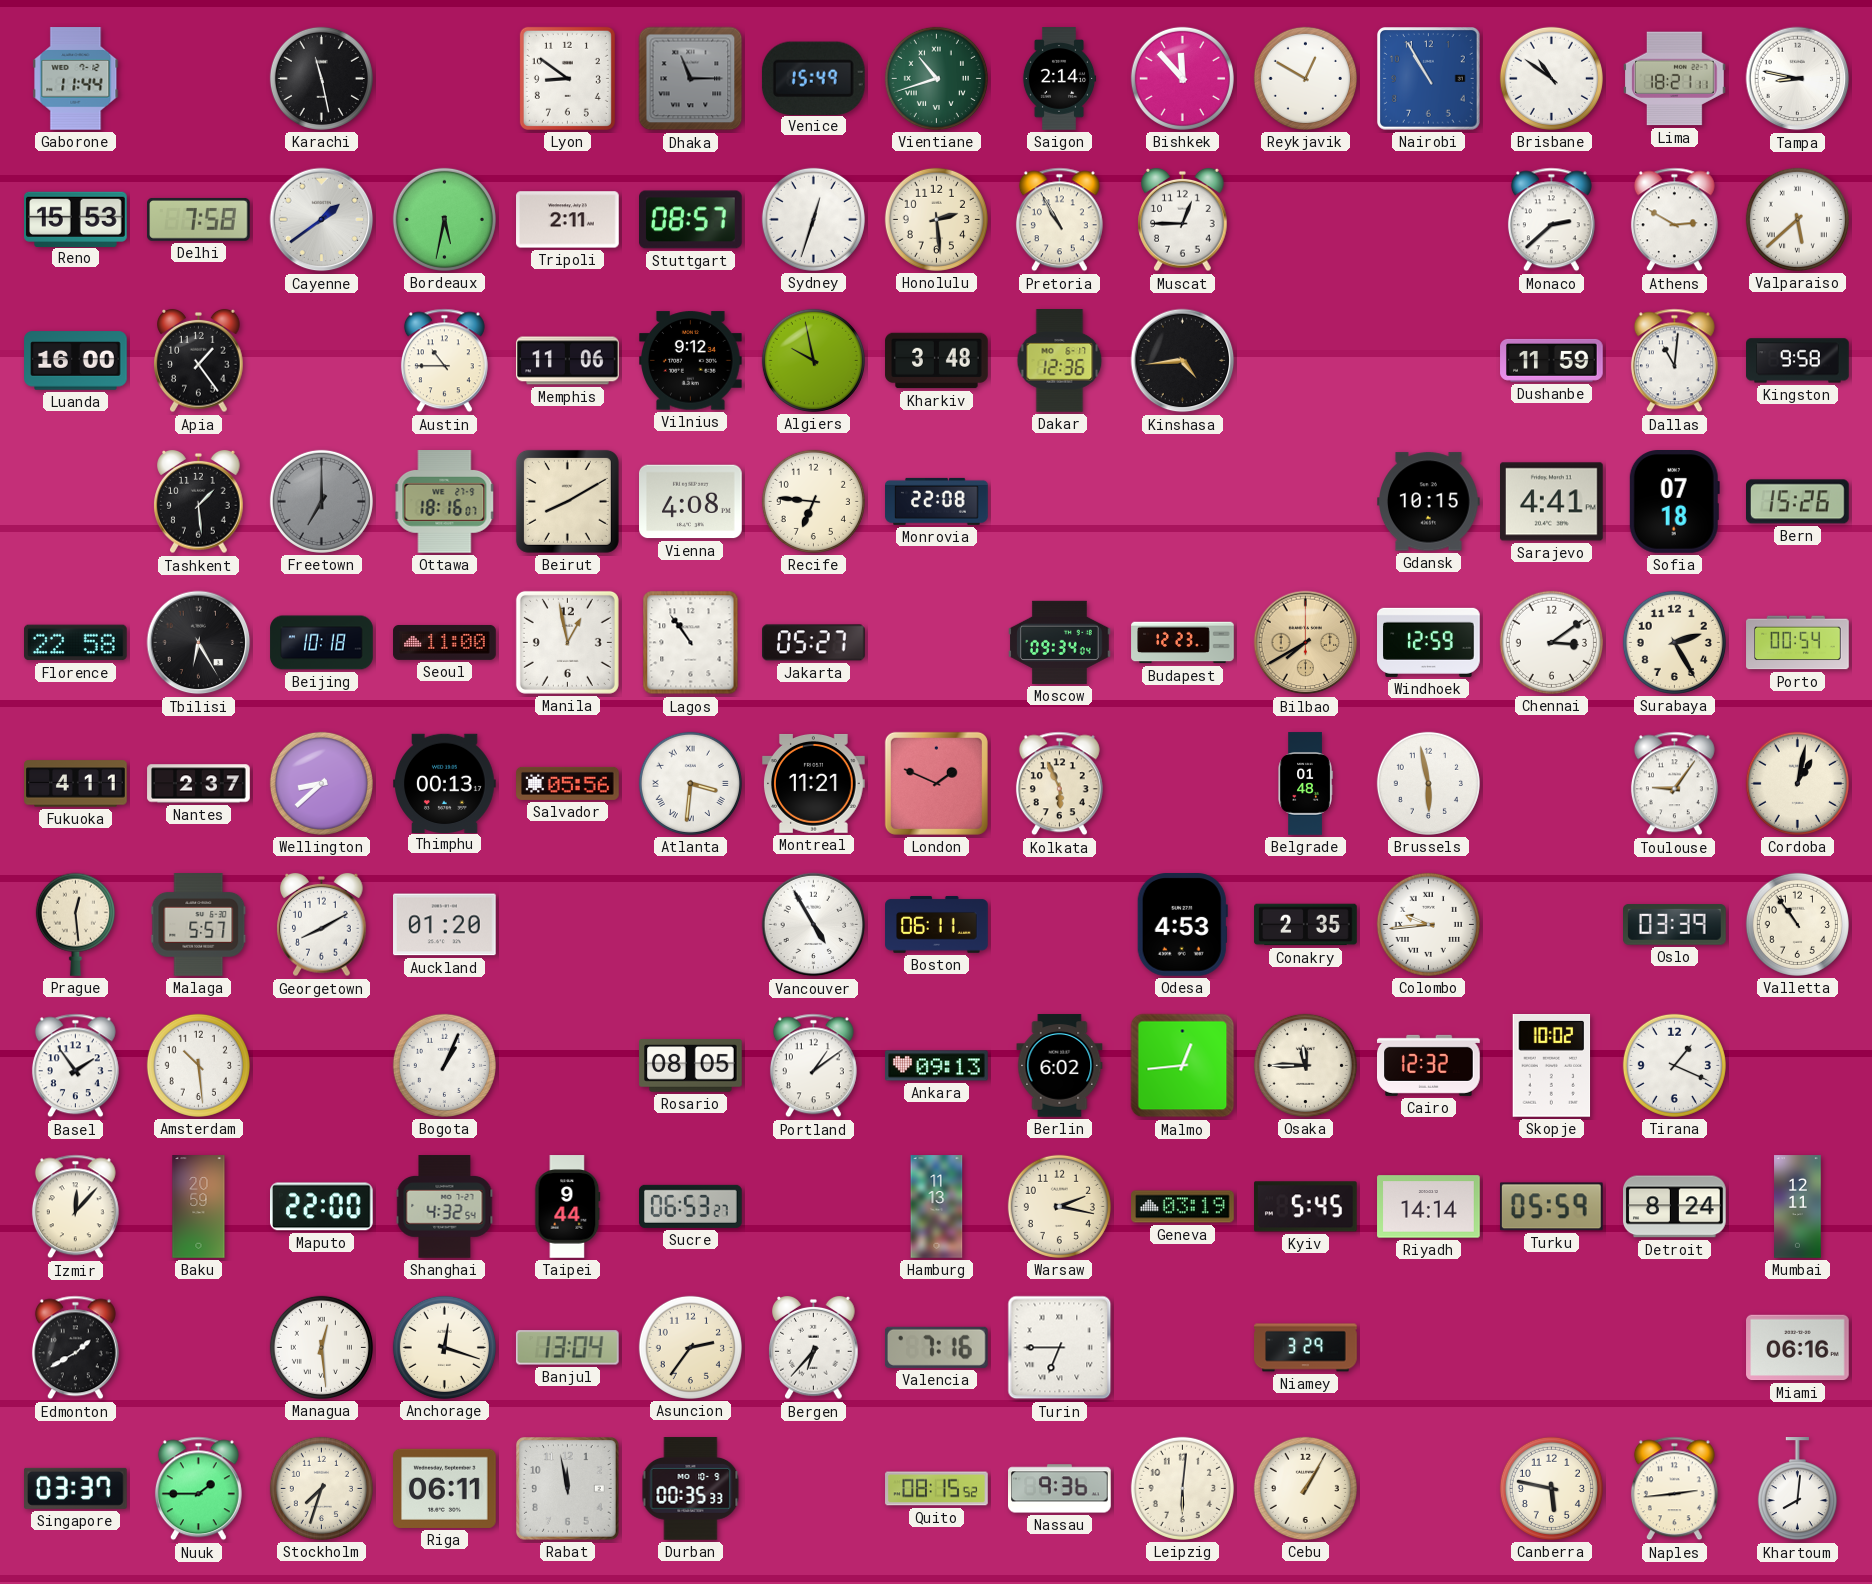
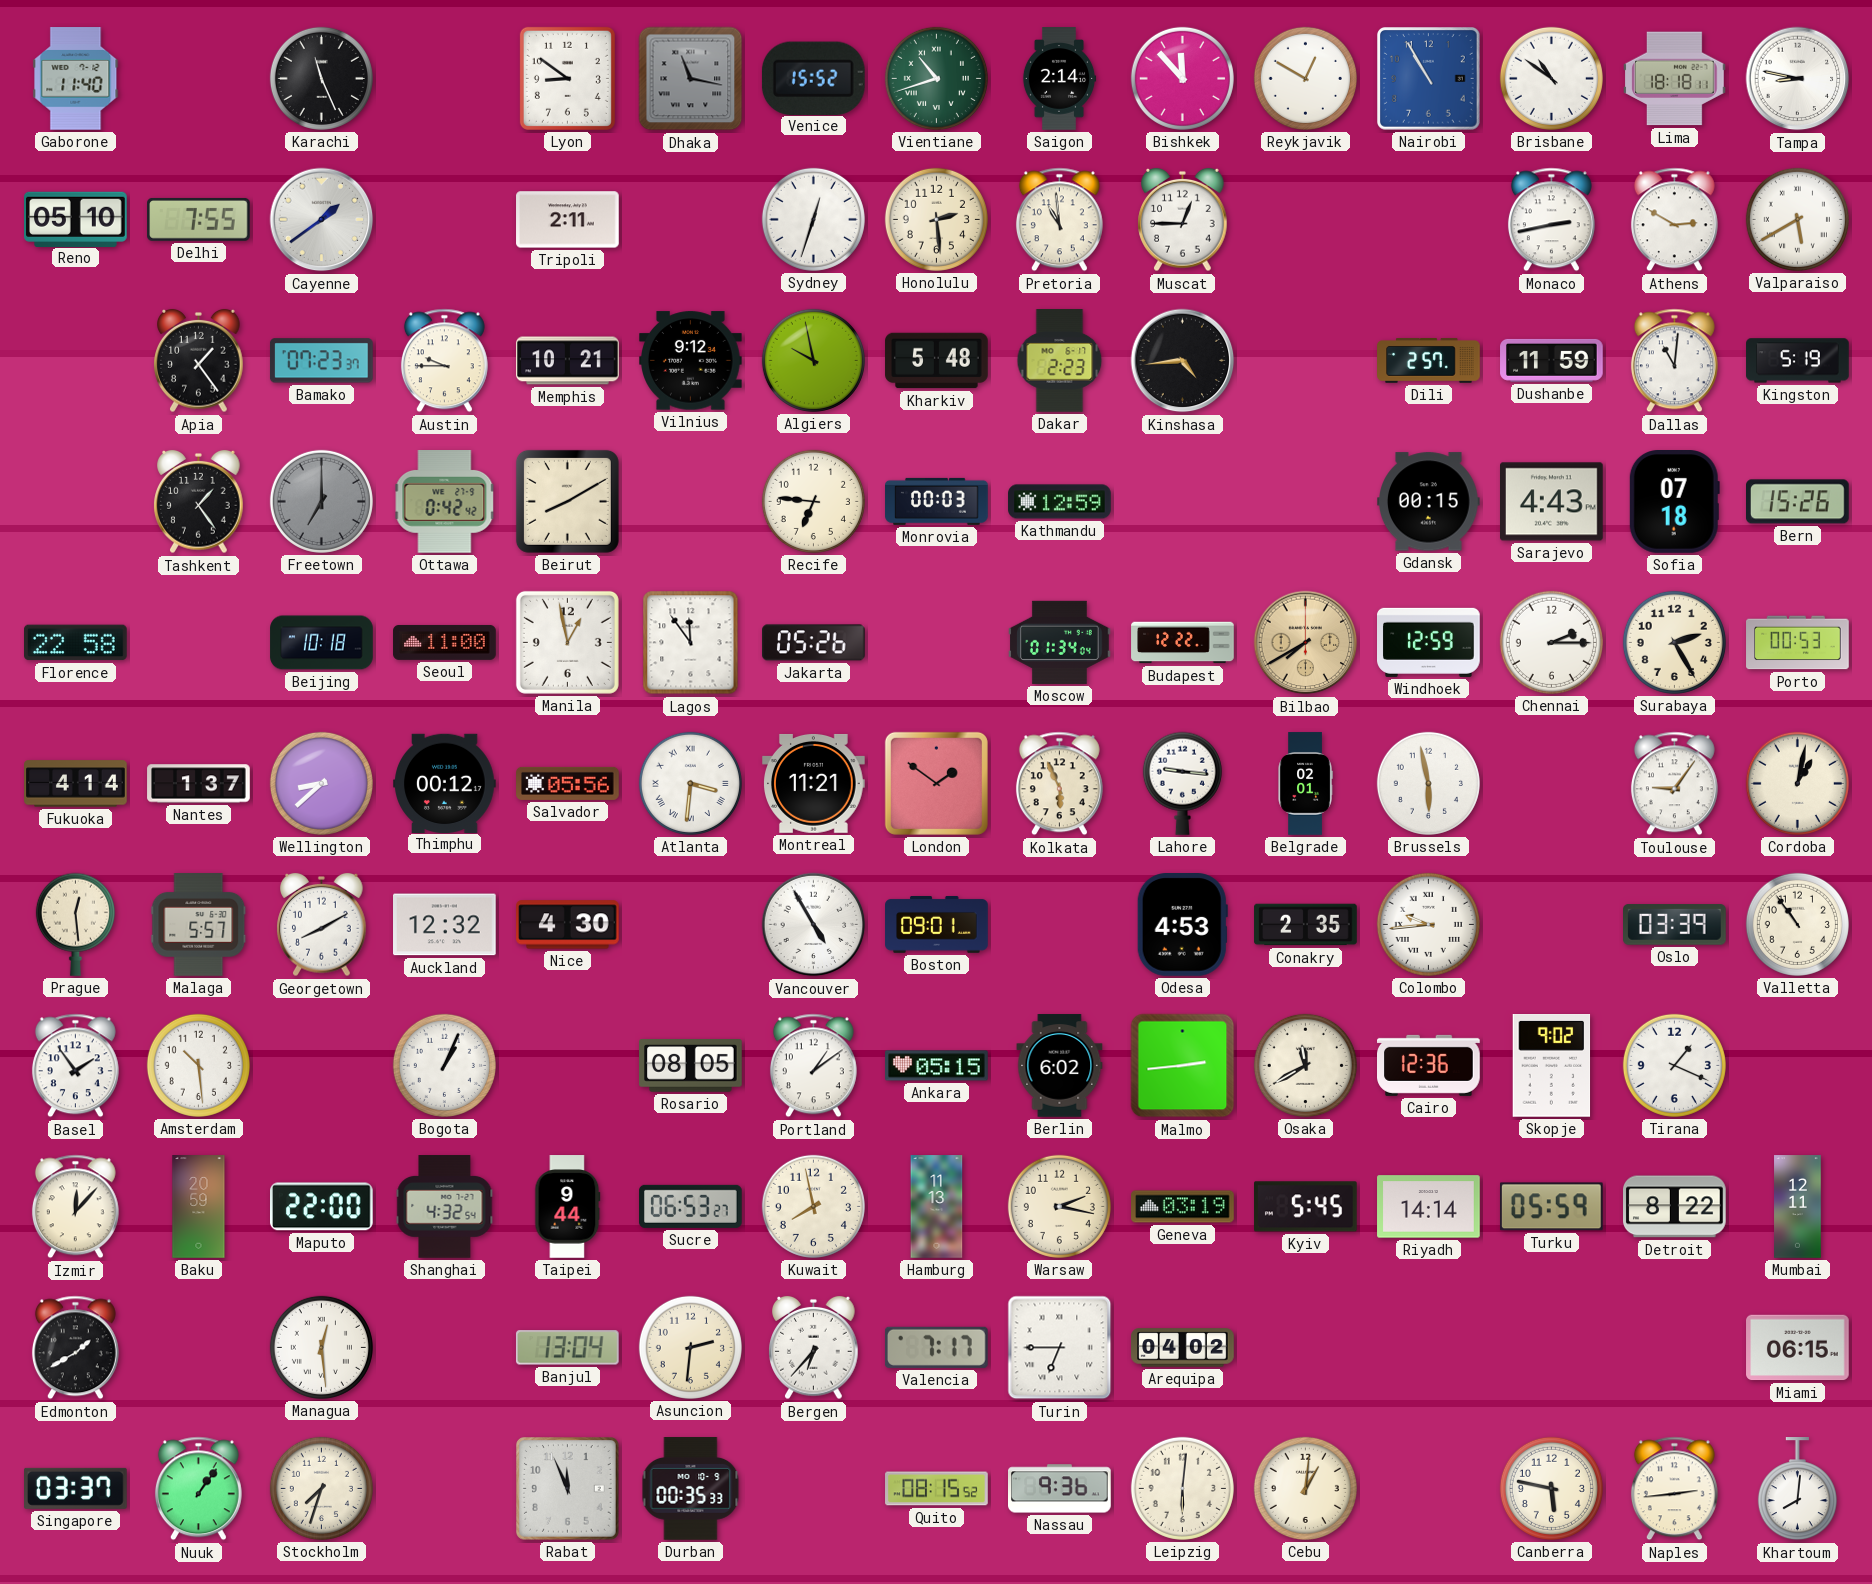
Gaborone: 11:44 -> 11:40 (76, 79)
Karachi: 11:28 -> 11:26 (321, 78)
Dhaka: 11:15 -> 11:17 (691, 79)
Venice: 15:49 -> 15:52 (813, 78)
Lima: 18:21 -> 18:18 (1675, 79)
Reno: 15:53 -> 05:10 (76, 219)
Delhi: 7:58 -> 7:55 (199, 219)
Bordeaux: 5:32 -> none (444, 219)
Stuttgart: 08:57 -> none (691, 220)
Pretoria: 10:55 -> 10:59 (1059, 220)
Monaco: 2:38 -> 2:43 (1551, 220)
Valparaiso: 5:38 -> 5:40 (1797, 219)
Luanda: 16:00 -> none (76, 361)
Bamako: none -> 07:23 (321, 361)
Austin: 10:45 -> 9:45 (444, 361)
Memphis: 11:06 -> 10:21 (568, 361)
Kharkiv: 3:48 -> 5:48 (937, 361)
Dakar: 12:36 -> 2:23 (1060, 361)
Dili: none -> 2:57 (1429, 361)
Kingston: 9:58 -> 5:19 (1798, 361)
Tashkent: 1:29 -> 1:24 (199, 502)
Ottawa: 18:16 -> 0:42 (445, 502)
Vienna: 4:08 -> none (691, 502)
Monrovia: 22:08 -> 00:03 (937, 501)
Kathmandu: none -> 12:59 (1060, 502)
Gdansk: 10:15 -> 00:15 (1429, 502)
Sarajevo: 4:41 -> 4:43 (1552, 502)
Tbilisi: 6:25 -> none (199, 643)
Lagos: 10:54 -> 11:54 (691, 643)
Jakarta: 05:27 -> 05:26 (814, 643)
Moscow: 09:34 -> 01:34 (1060, 642)
Budapest: 12:23 -> 12:22 (1183, 643)
Chennai: 3:09 -> 2:15 (1551, 642)
Porto: 00:54 -> 00:53 (1798, 643)
Fukuoka: 4:11 -> 4:14 (76, 784)
Nantes: 2:37 -> 1:37 (199, 784)
Thimphu: 00:13 -> 00:12 (445, 783)
London: 1:49 -> 1:51 (936, 783)
Lahore: none -> 9:16 (1182, 783)
Belgrade: 01:48 -> 02:01 (1305, 784)
Auckland: 01:20 -> 12:32 (445, 925)
Nice: none -> 4:30 (568, 925)
Boston: 06:11 -> 09:01 (937, 925)
Ankara: 09:13 -> 05:15 (937, 1066)
Malmo: 12:44 -> 2:44 (1183, 1066)
Osaka: 11:45 -> 11:40 (1305, 1065)
Cairo: 12:32 -> 12:36 (1429, 1065)
Skopje: 10:02 -> 9:02 (1552, 1066)
Kuwait: none -> 7:58 (813, 1206)
Detroit: 8:24 -> 8:22 (1675, 1207)
Anchorage: 12:18 -> none (444, 1347)
Asuncion: 2:36 -> 2:31 (690, 1347)
Valencia: 7:16 -> 7:17 (936, 1347)
Arequipa: none -> 04:02 (1183, 1348)
Niamey: 3:29 -> none (1306, 1348)
Miami: 06:16 -> 06:15 (1798, 1348)
Nuuk: 1:45 -> 1:06 (198, 1489)
Riga: 06:11 -> none (445, 1488)
Rabat: 11:58 -> 11:56 (568, 1489)
Cebu: 1:05 -> 1:01 (1305, 1488)
